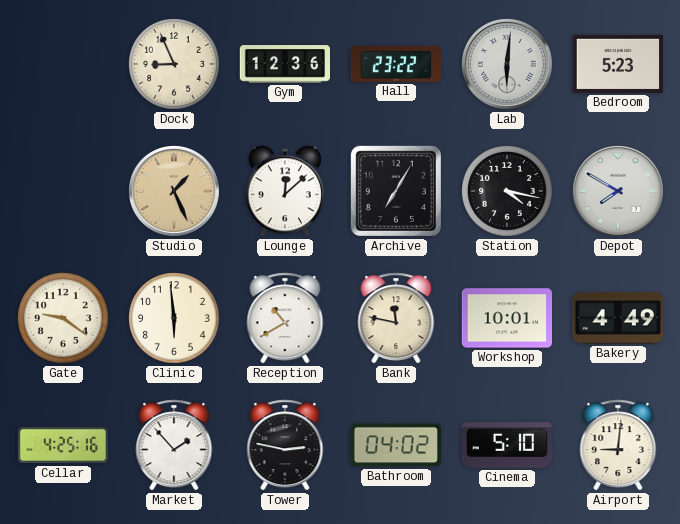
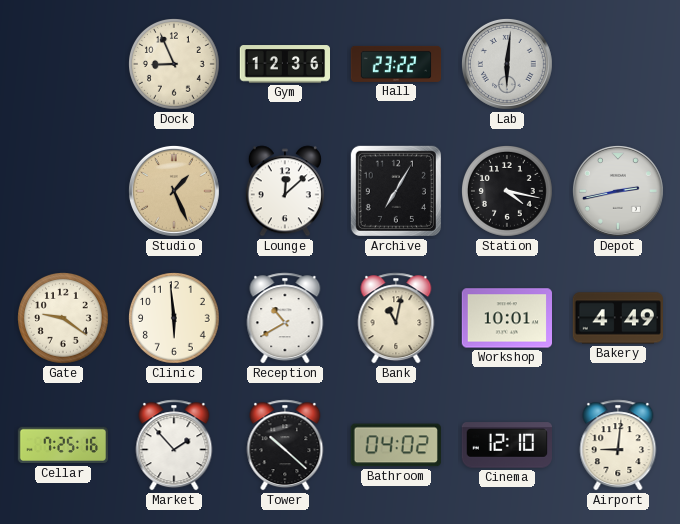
Bedroom: 5:23 -> none (617, 64)
Depot: 7:50 -> 2:43 (618, 191)
Bank: 11:47 -> 11:02 (396, 318)
Cellar: 4:25 -> 7:25 (63, 445)
Tower: 2:47 -> 10:22 (285, 445)
Cinema: 5:10 -> 12:10 (506, 445)
